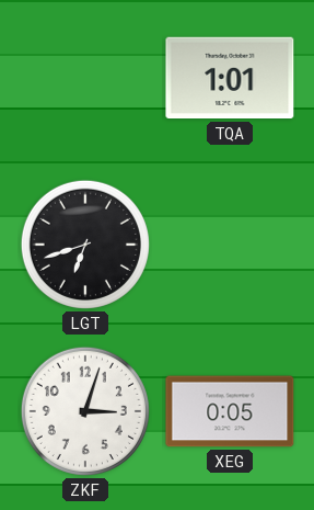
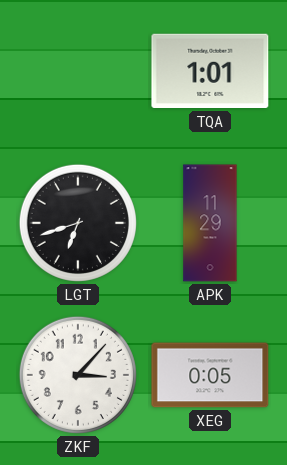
APK: none -> 11:29 (210, 223)
ZKF: 3:03 -> 3:07 (78, 375)
